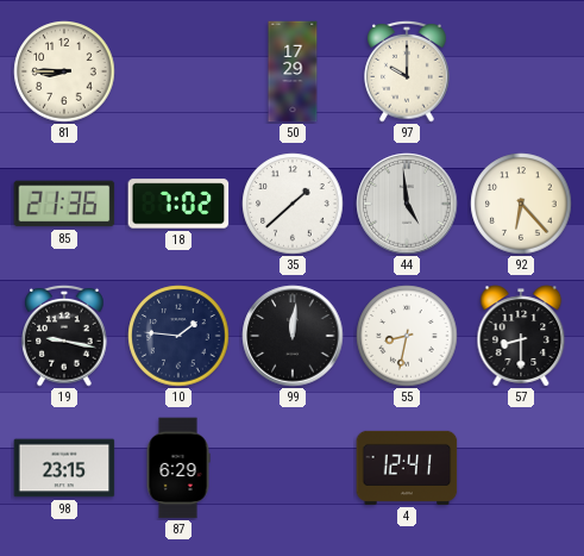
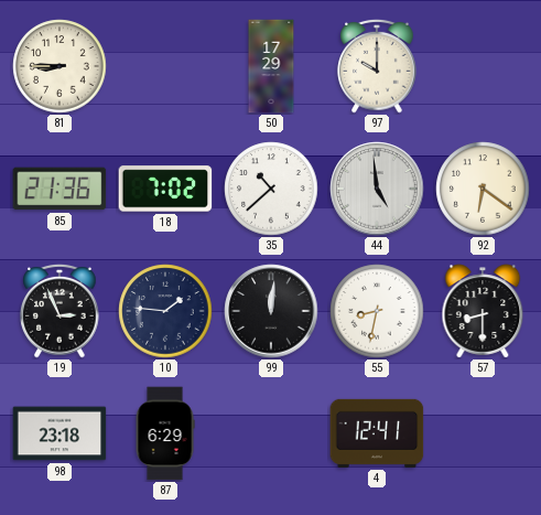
35: 1:38 -> 10:38 (271, 189)
92: 6:23 -> 6:21 (483, 189)
19: 9:17 -> 2:56 (59, 311)
98: 23:15 -> 23:18 (59, 433)
